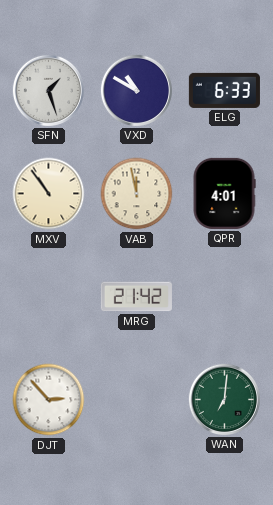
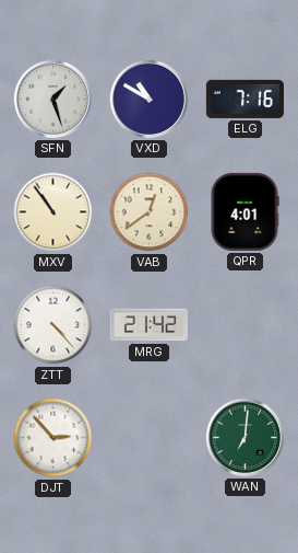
ELG: 6:33 -> 7:16 (245, 99)
VAB: 11:58 -> 12:39 (150, 212)
ZTT: none -> 4:23 (53, 325)
